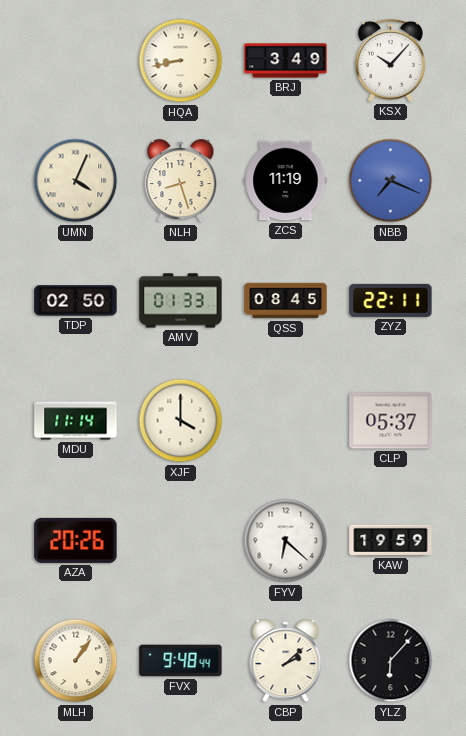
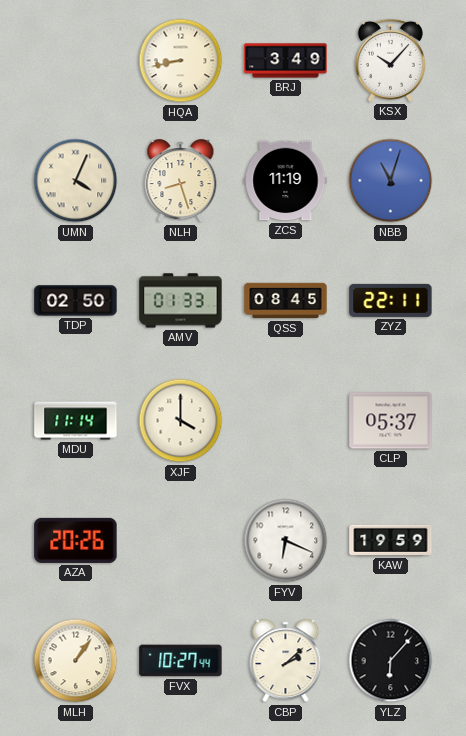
NBB: 7:19 -> 11:03 (391, 181)
FYV: 6:22 -> 6:19 (286, 541)
FVX: 9:48 -> 10:27 (181, 661)
